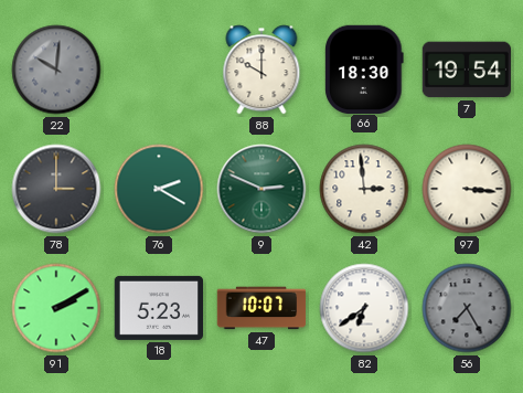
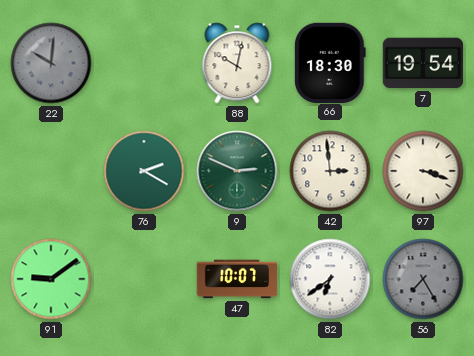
88: 10:00 -> 10:02 (237, 63)
78: 3:00 -> none (56, 189)
97: 3:16 -> 3:18 (423, 171)
91: 2:10 -> 9:09 (51, 279)
18: 5:23 -> none (159, 308)
